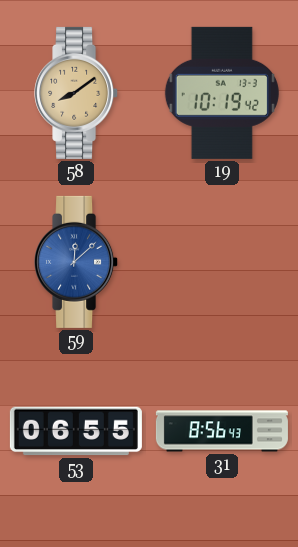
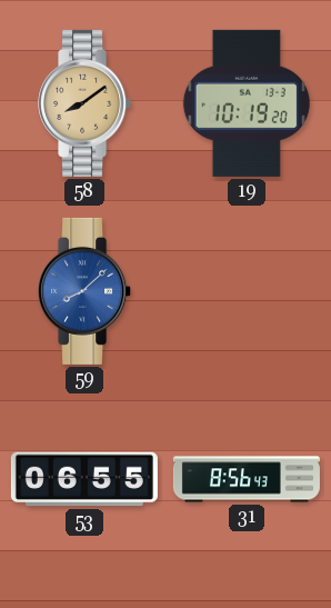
19: 10:19:42 -> 10:19:20 (247, 103)
59: 12:08 -> 8:08 (86, 291)
